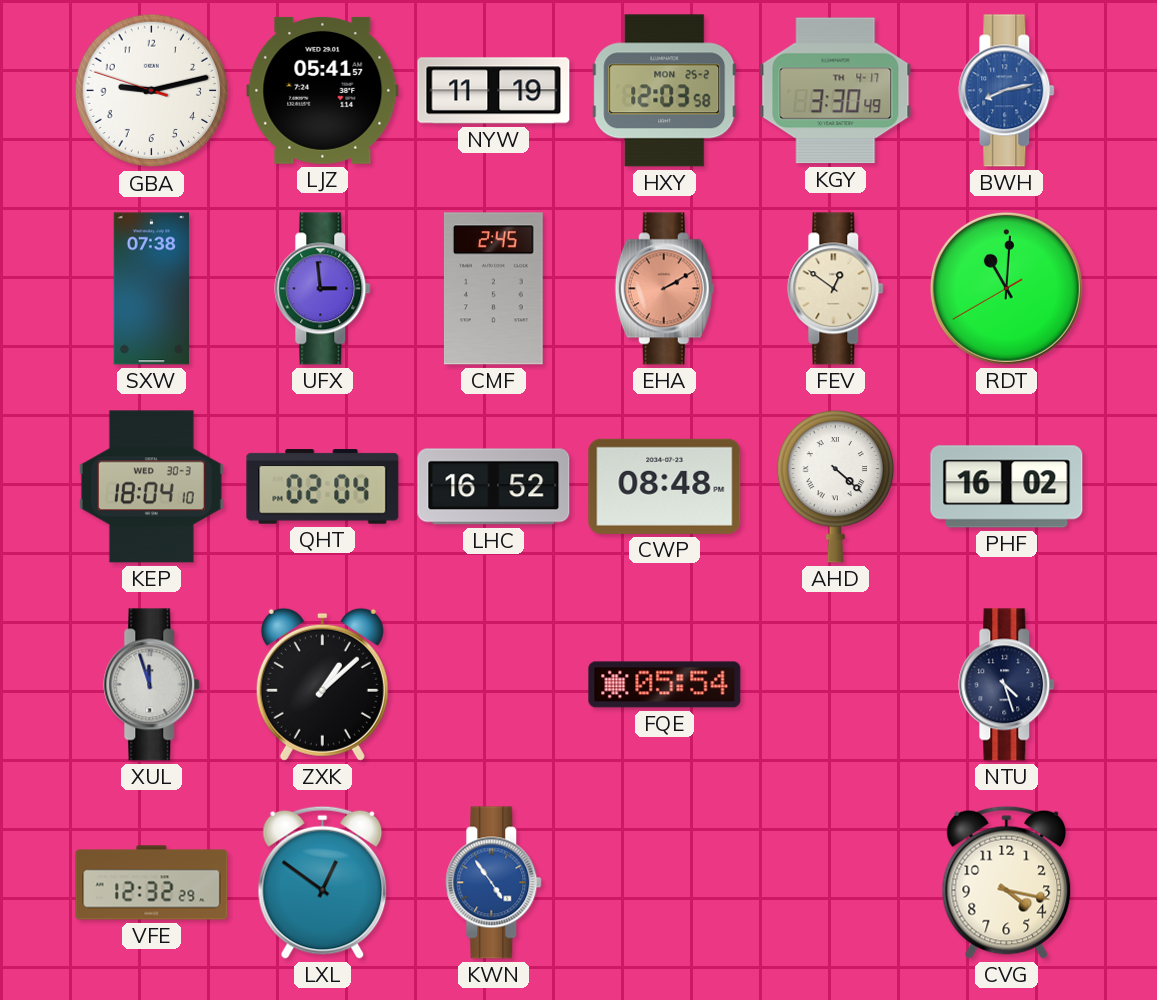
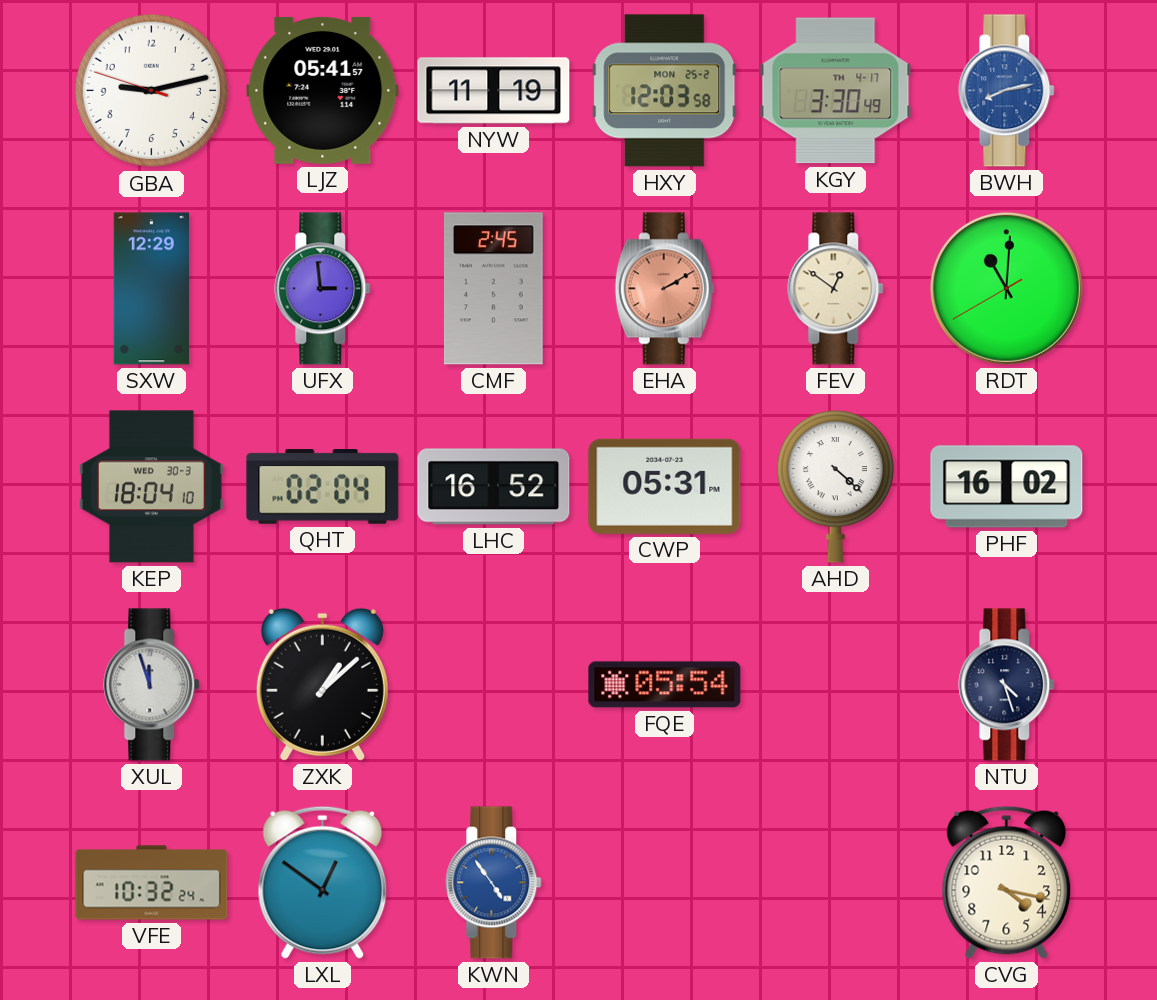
SXW: 07:38 -> 12:29 (151, 289)
CWP: 08:48 -> 05:31 (665, 486)
VFE: 12:32 -> 10:32 (152, 883)
